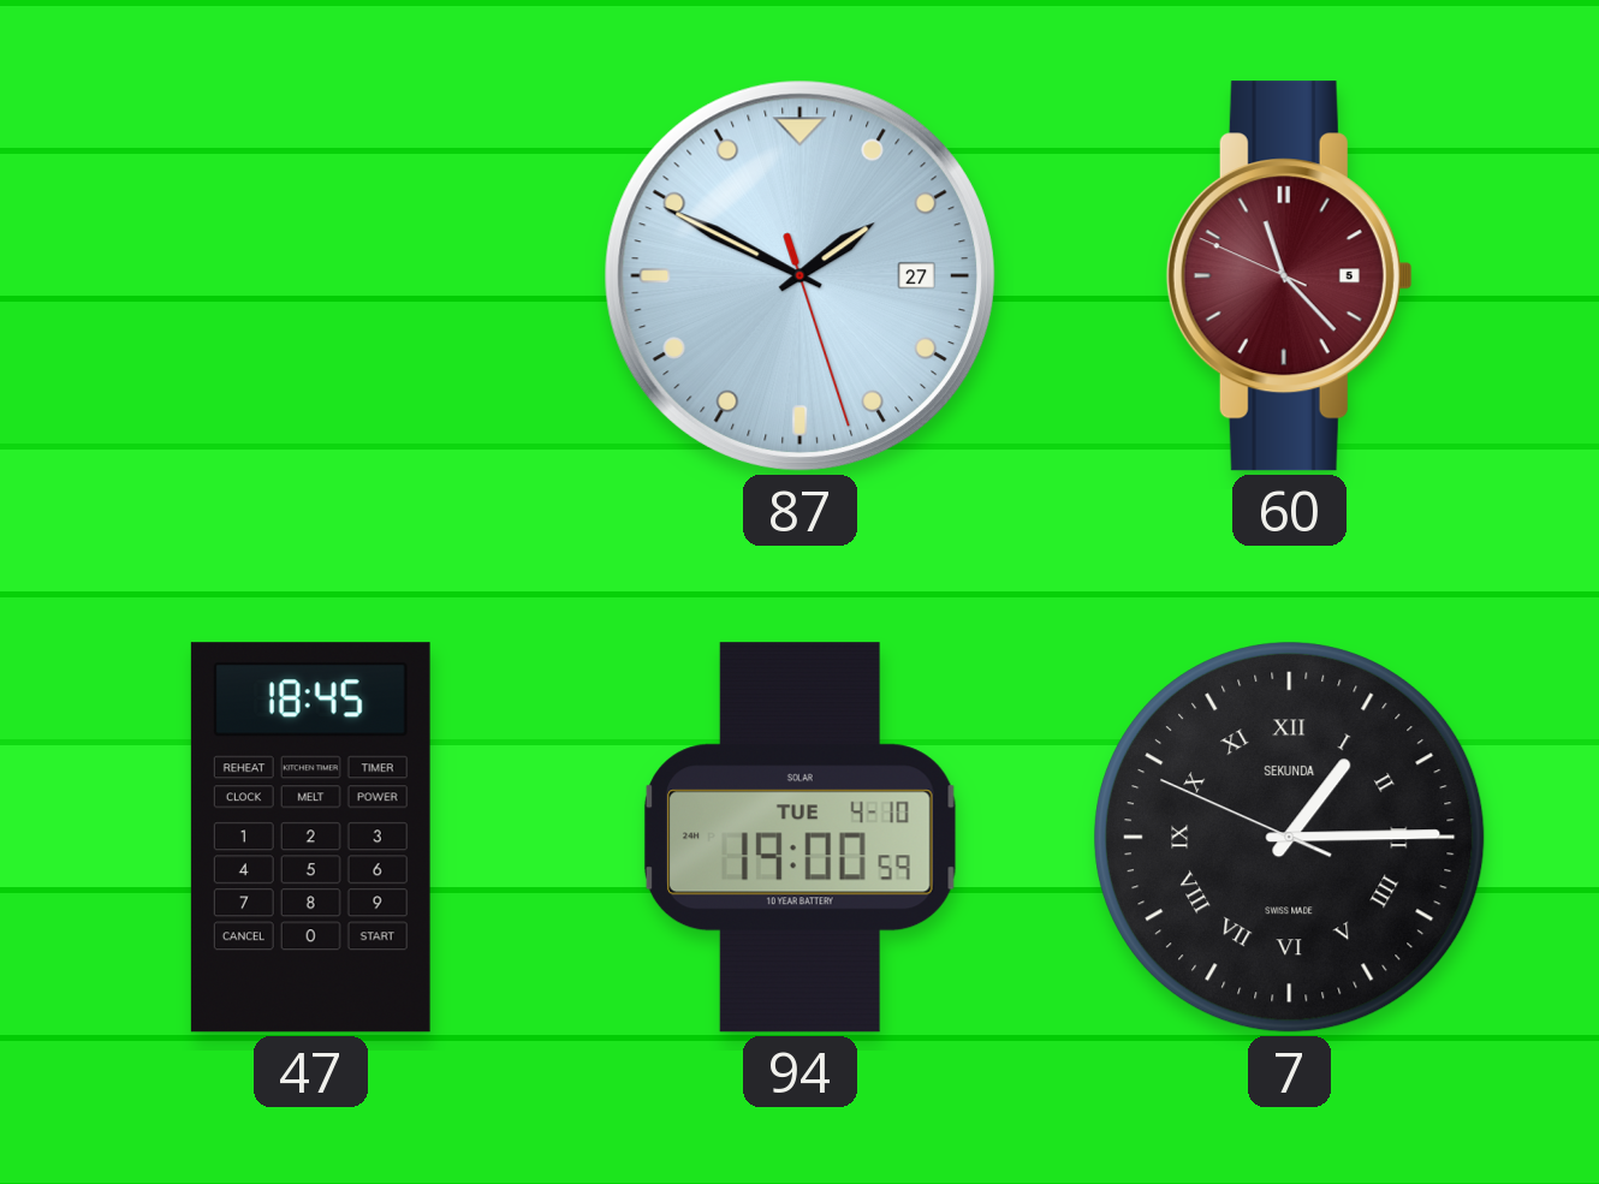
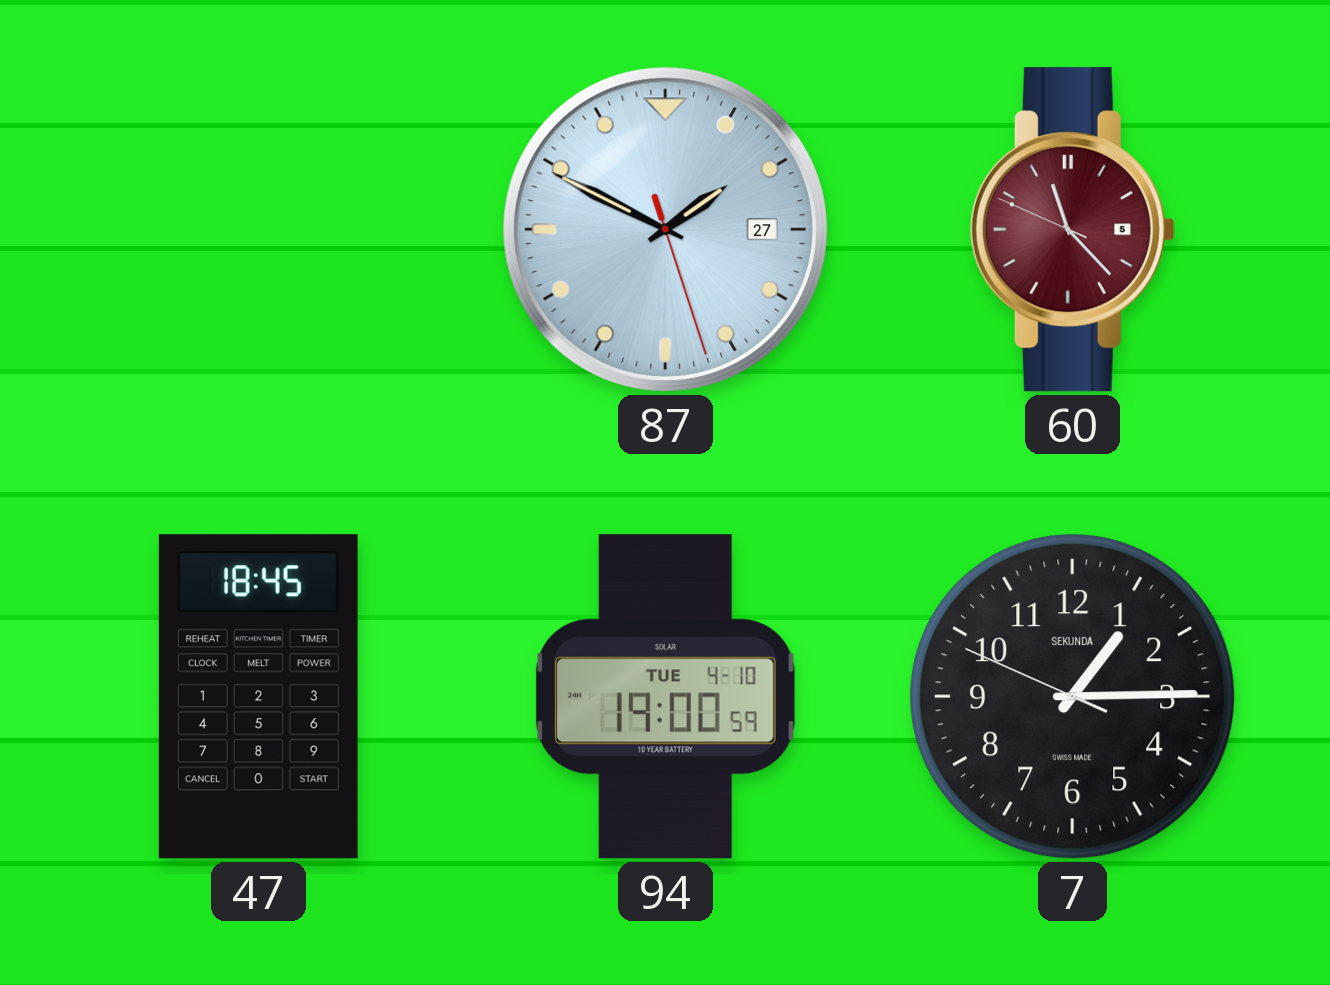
7 numerals: Roman -> Arabic (1073, 697)
